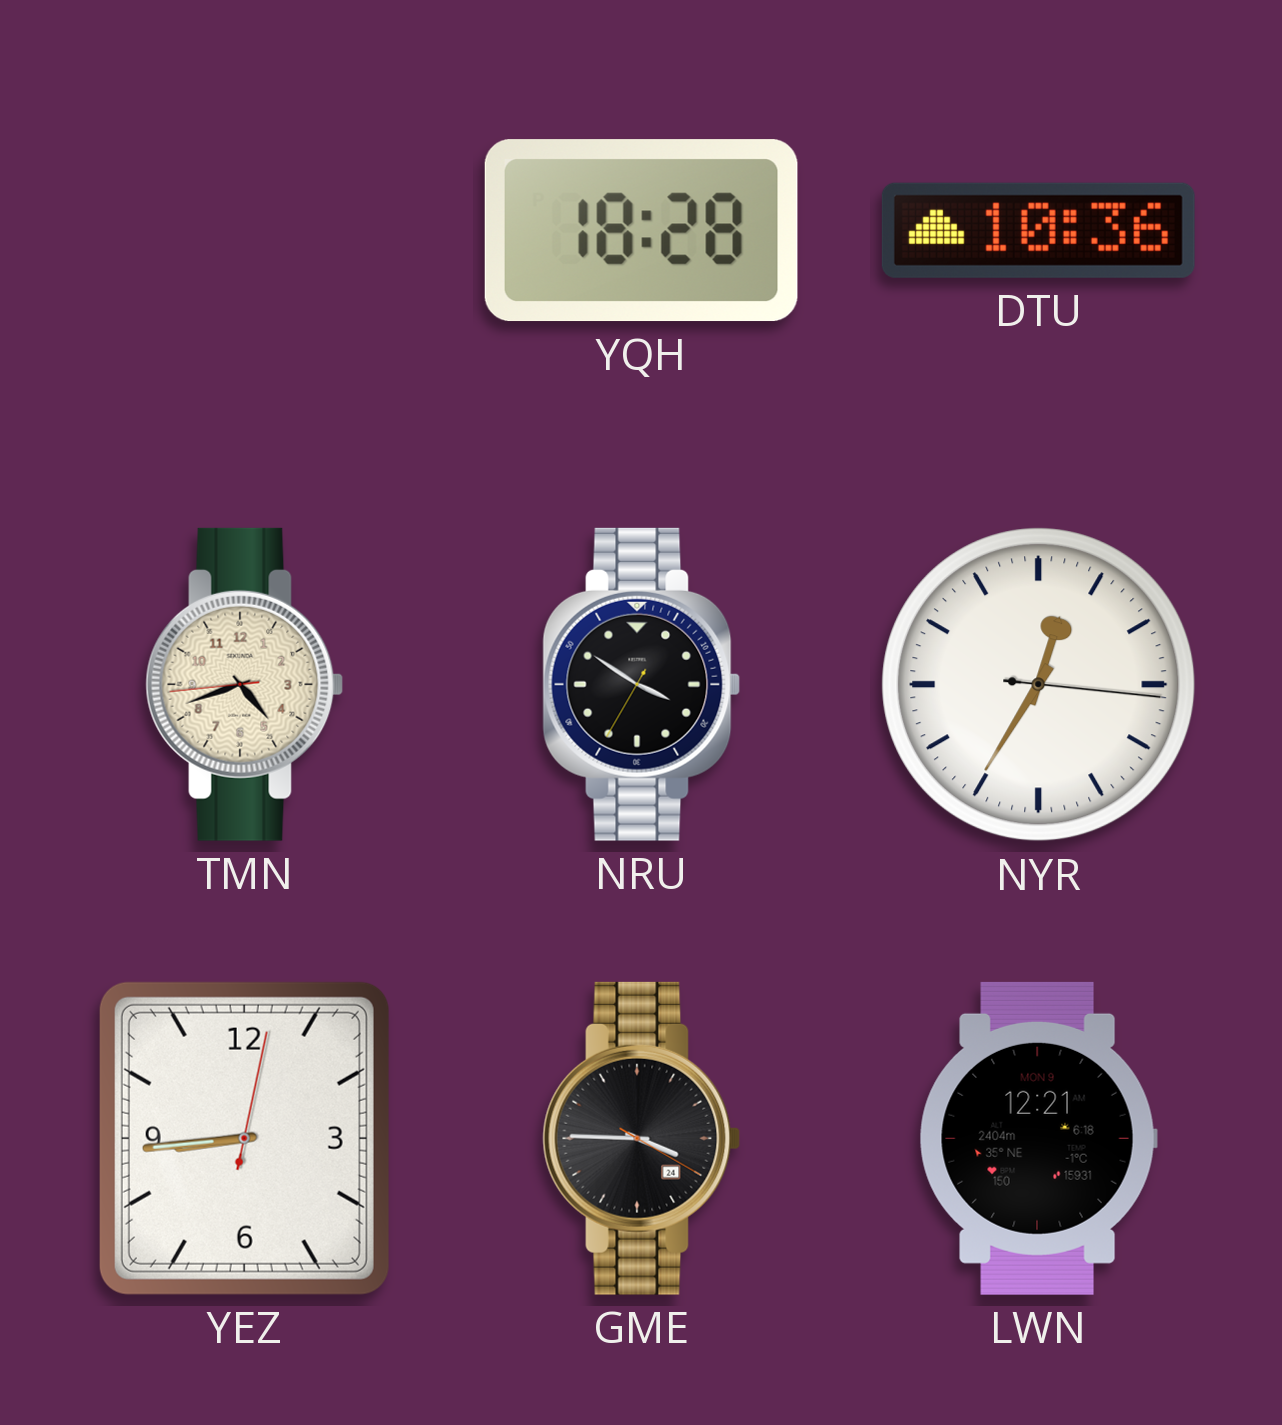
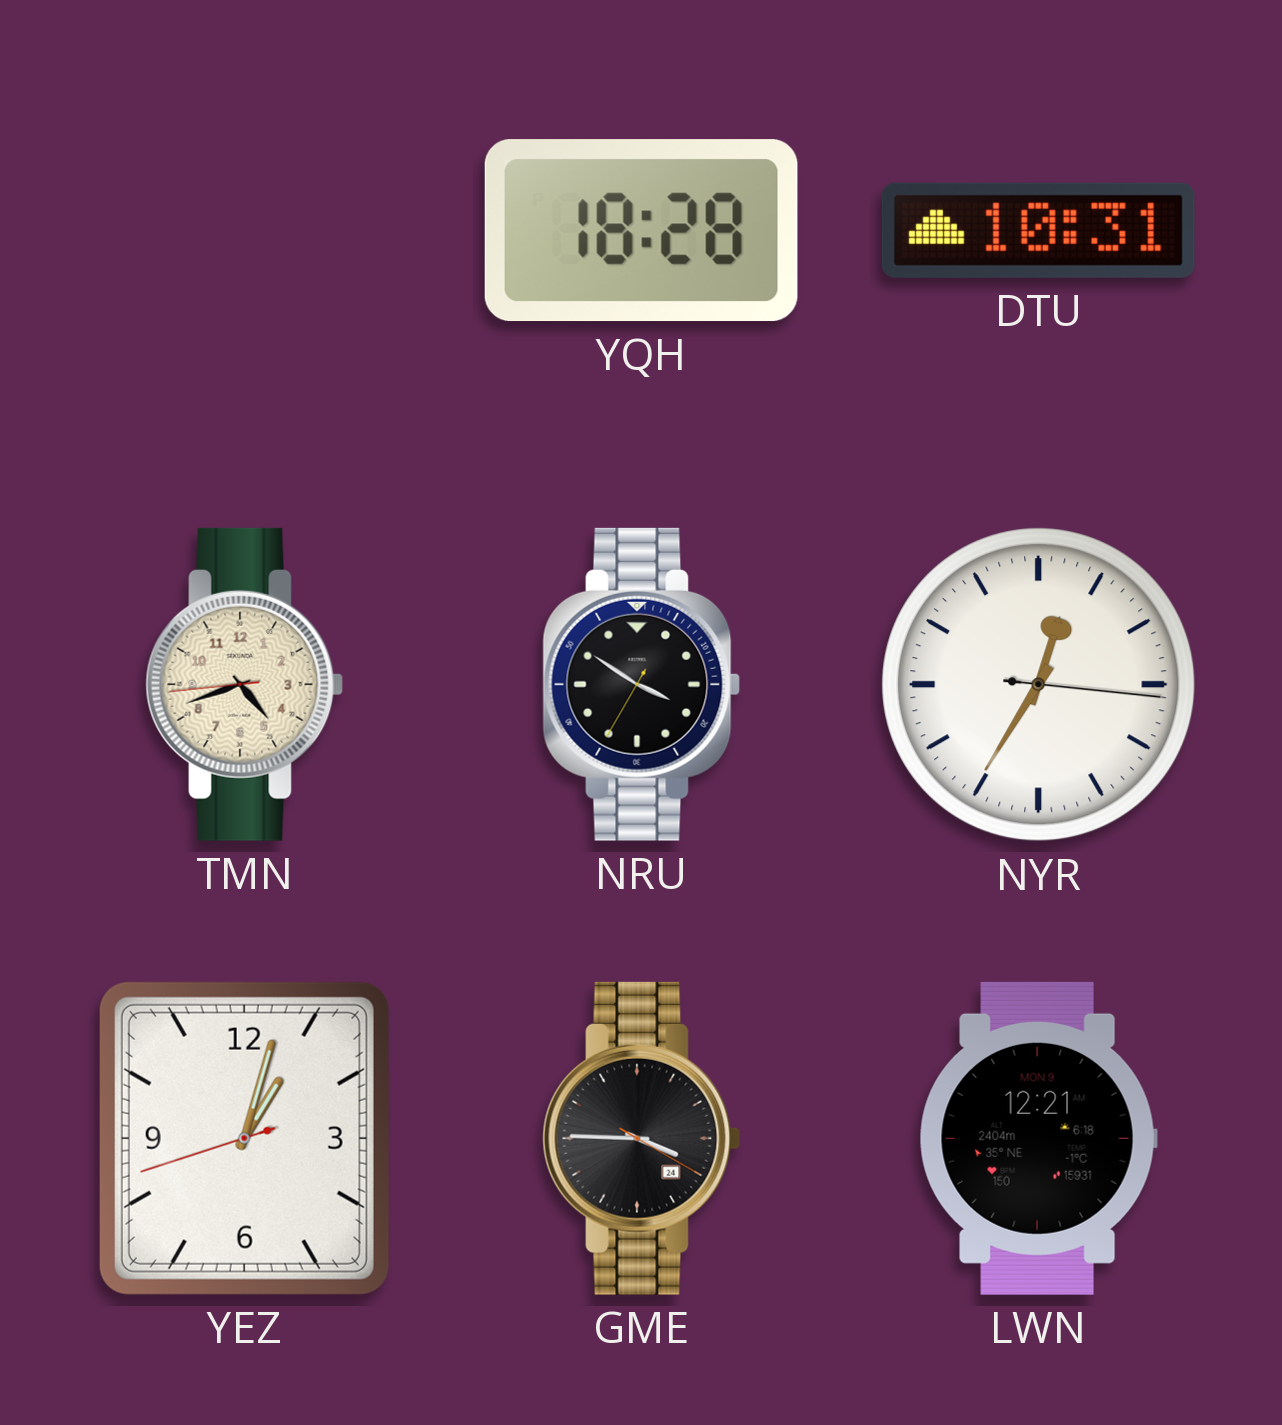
DTU: 10:36 -> 10:31 (1038, 230)
YEZ: 8:44 -> 1:02 (244, 1138)
